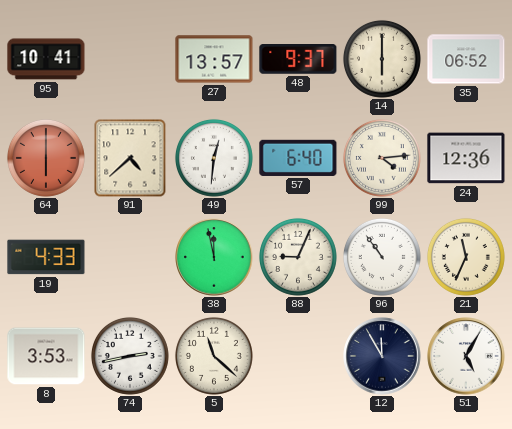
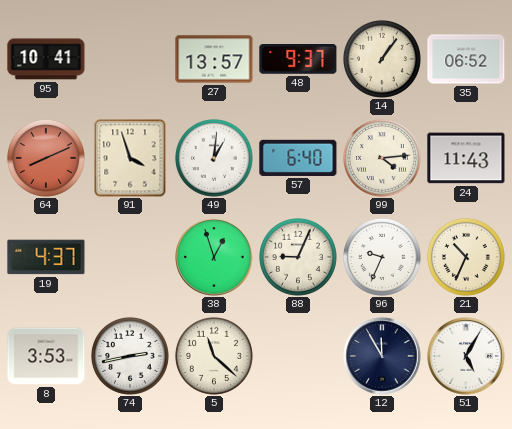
14: 6:00 -> 1:06 (382, 59)
64: 6:00 -> 8:11 (46, 158)
91: 4:38 -> 3:57 (130, 158)
49: 12:31 -> 1:01 (214, 158)
24: 12:36 -> 11:43 (466, 158)
19: 4:33 -> 4:37 (46, 257)
38: 11:58 -> 12:57 (214, 257)
96: 10:54 -> 9:34 (382, 257)
21: 11:34 -> 10:34 (466, 257)
